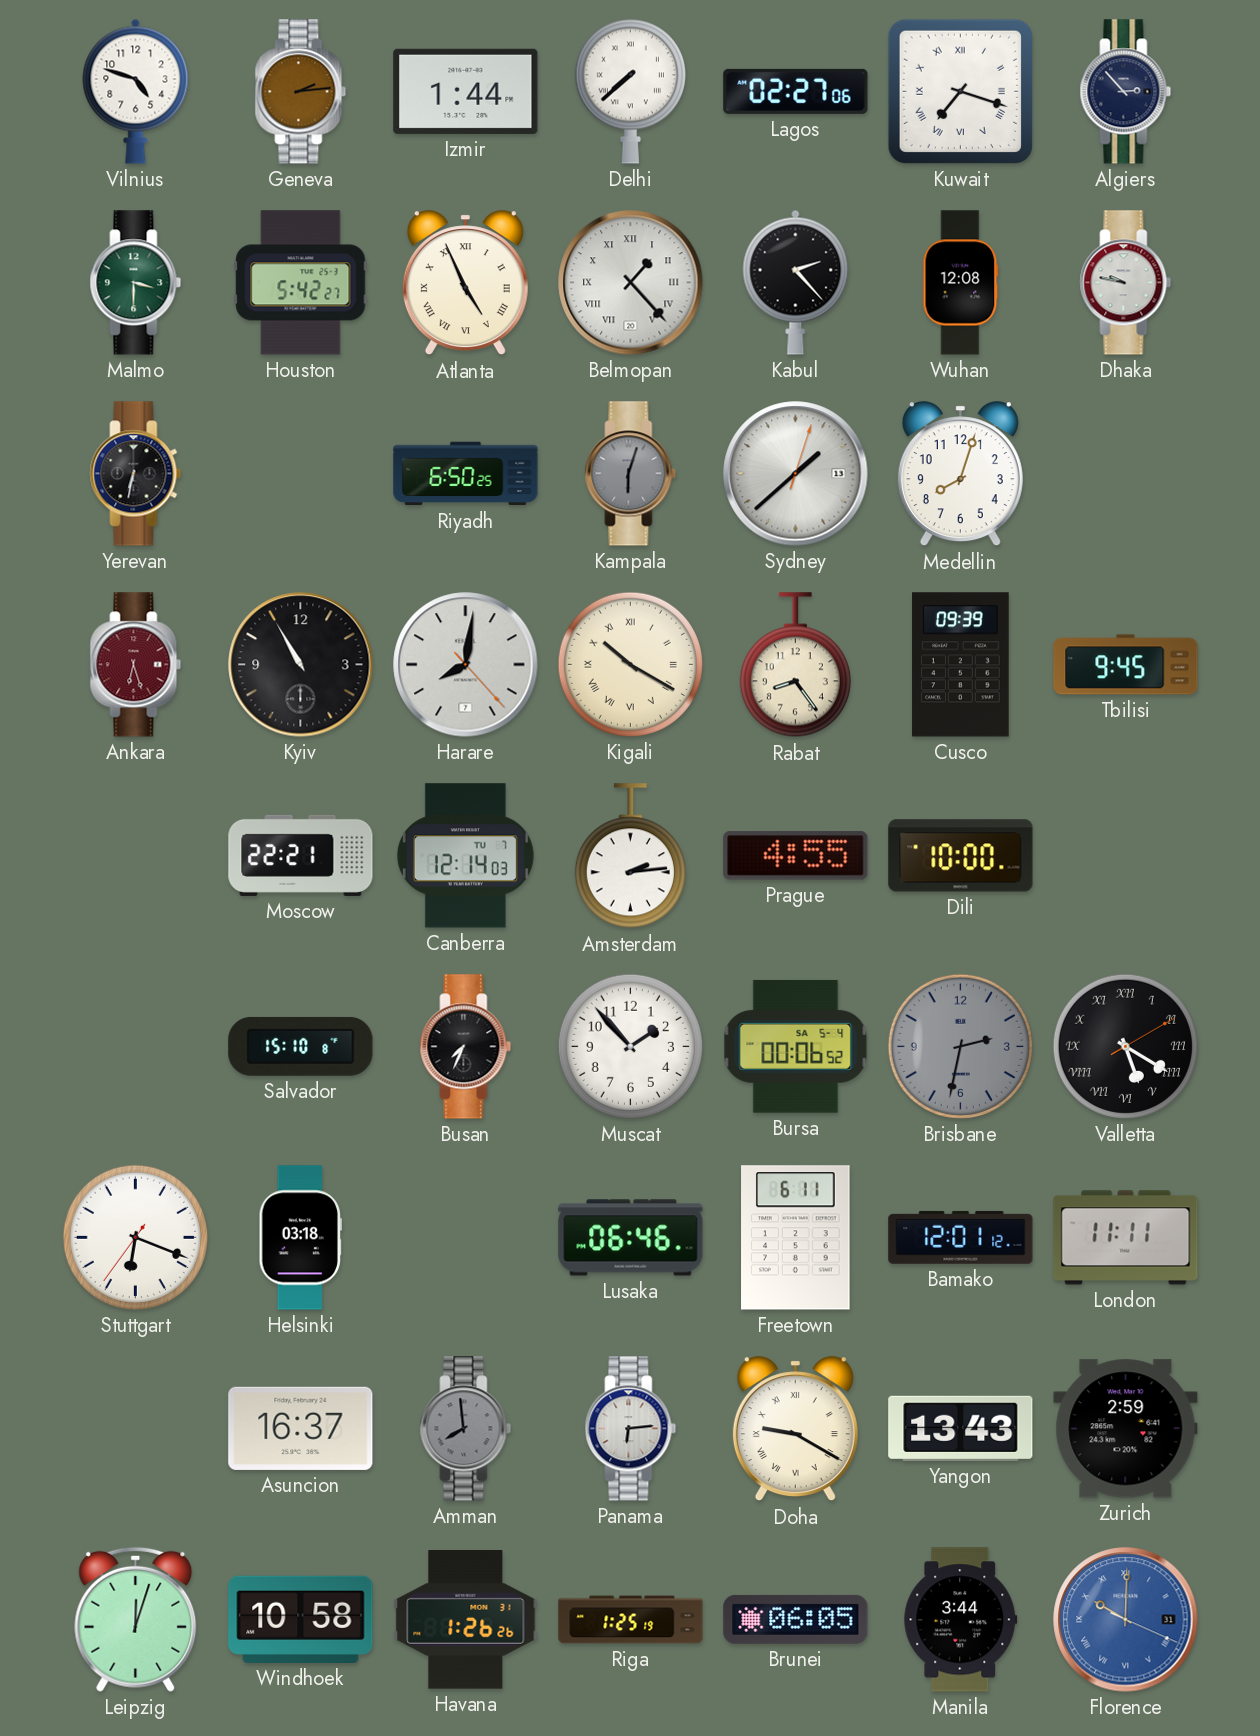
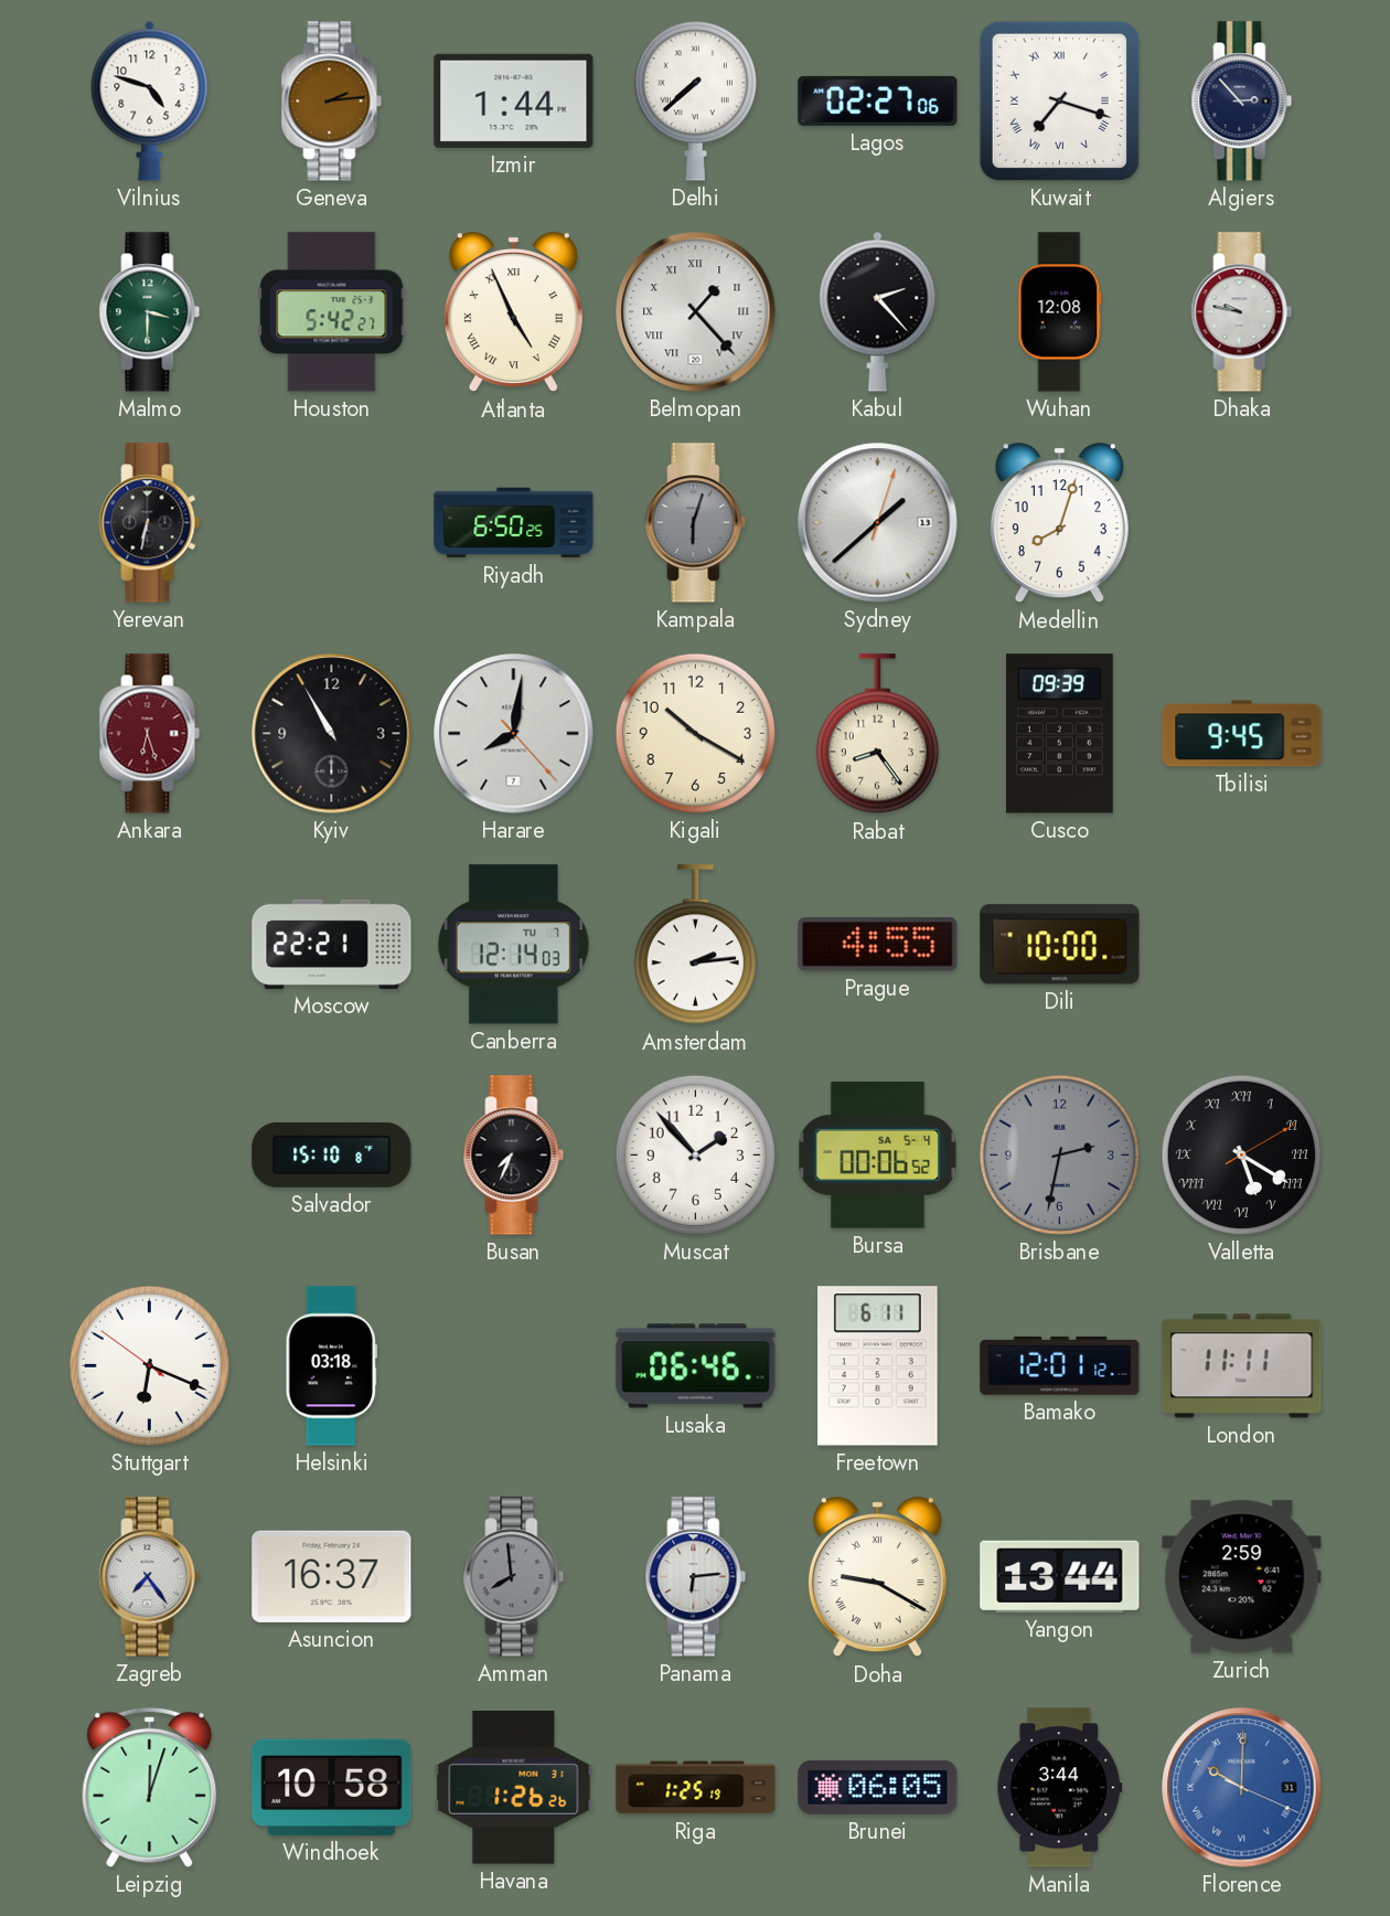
Kigali numerals: Roman -> Arabic (695, 733)
Stuttgart: 6:18:36 -> 6:18:51 (149, 1365)
Zagreb: none -> 7:24 (150, 1577)
Yangon: 13:43 -> 13:44 (1060, 1576)
